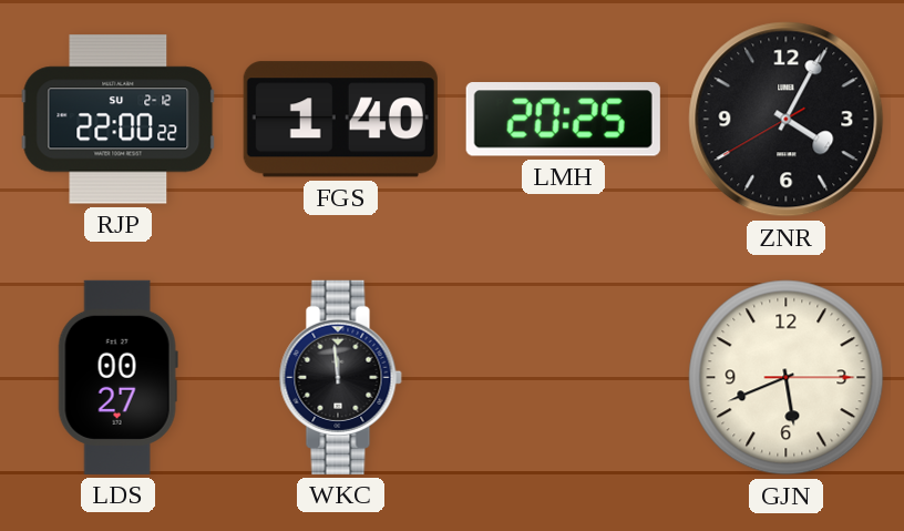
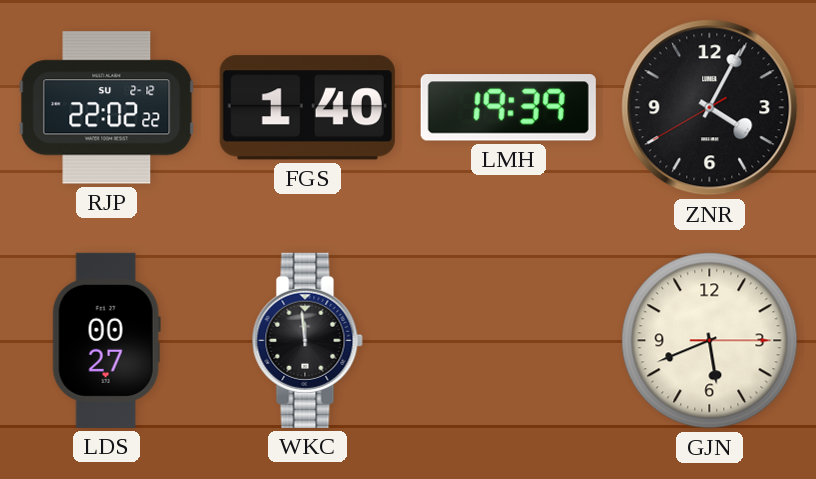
RJP: 22:00 -> 22:02 (107, 108)
LMH: 20:25 -> 19:39 (508, 108)
